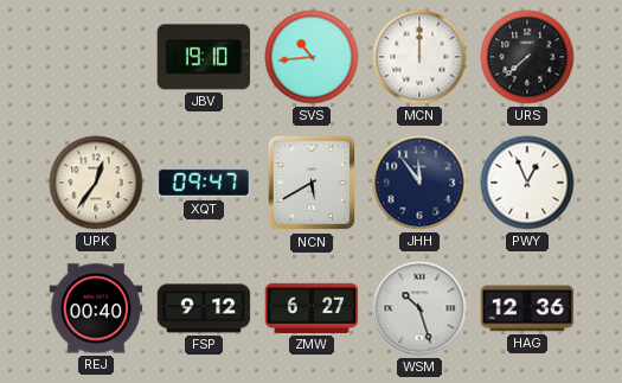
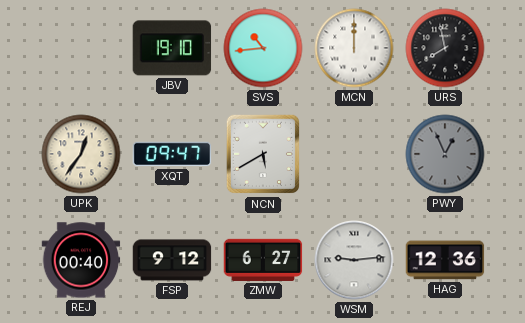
URS: 7:38 -> 7:58 (445, 48)
JHH: 11:54 -> none (419, 183)
PWY dial: white -> grey (445, 154)
WSM: 10:27 -> 9:14 (354, 260)
